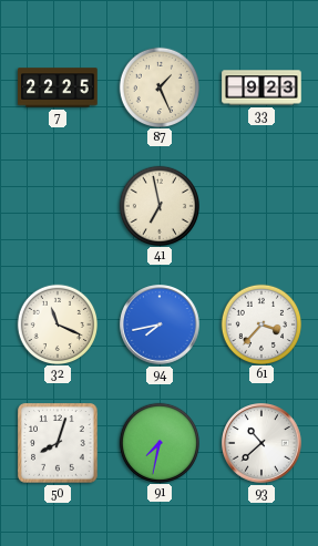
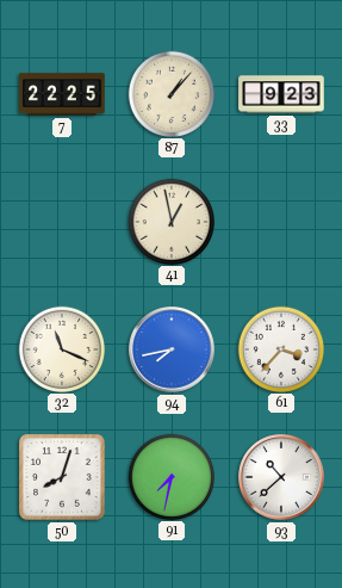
87: 1:26 -> 1:07 (170, 93)
41: 6:58 -> 12:58 (170, 221)
